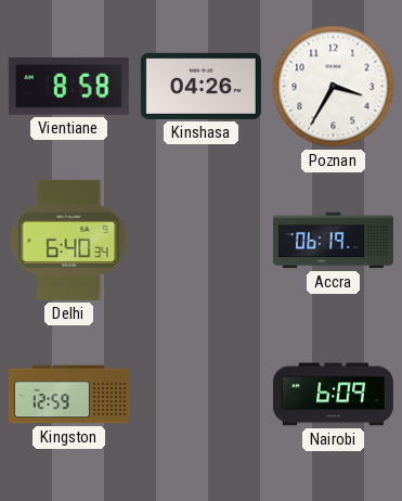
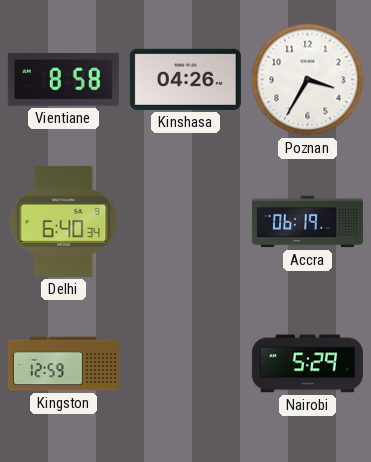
Nairobi: 6:09 -> 5:29 (307, 364)
